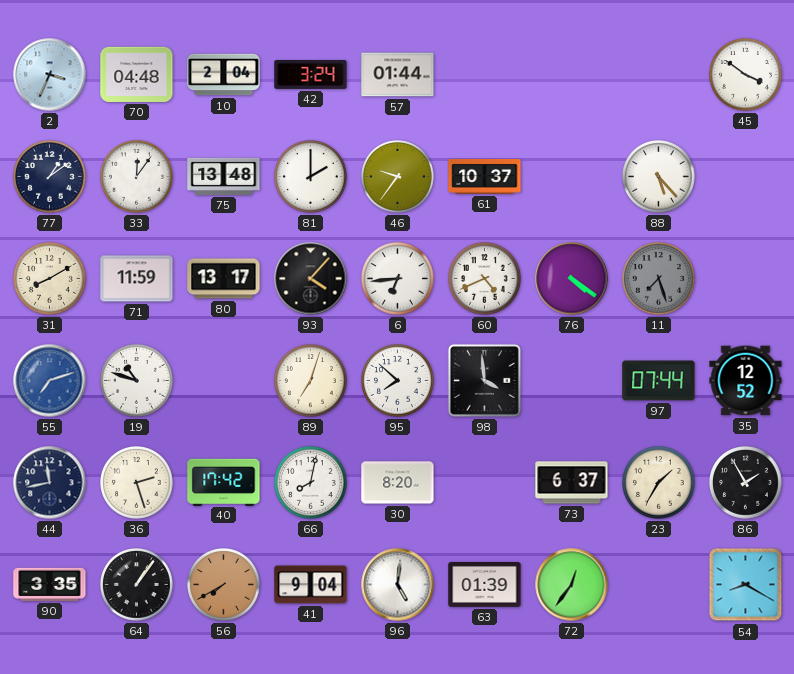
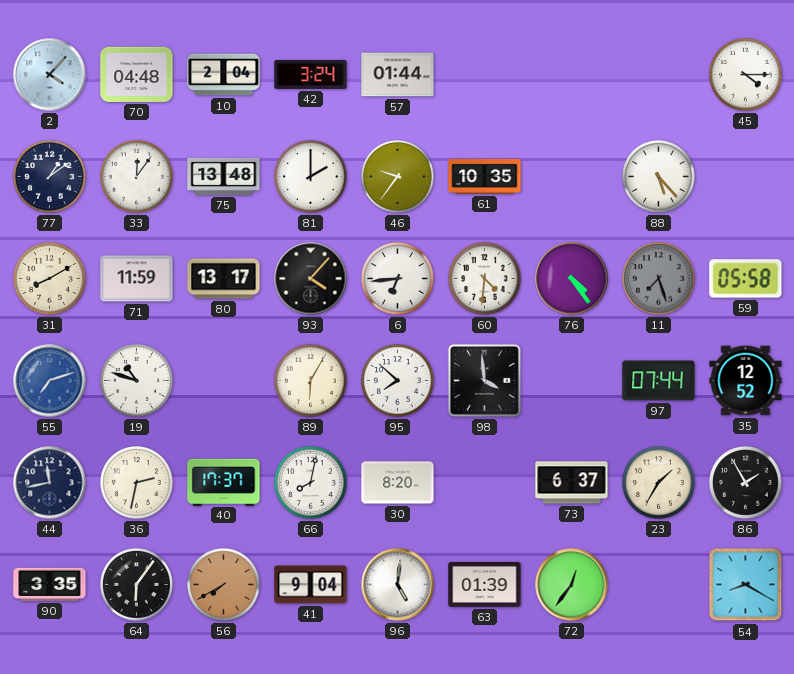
2: 3:34 -> 4:07 (50, 75)
45: 3:51 -> 4:15 (746, 75)
61: 10:37 -> 10:35 (485, 177)
60: 4:41 -> 4:31 (485, 279)
76: 4:21 -> 4:24 (572, 279)
59: none -> 05:58 (746, 279)
89: 7:03 -> 6:05 (311, 381)
36: 2:27 -> 2:32 (137, 483)
40: 17:42 -> 17:37 (224, 482)
64: 1:06 -> 6:06 (137, 585)
